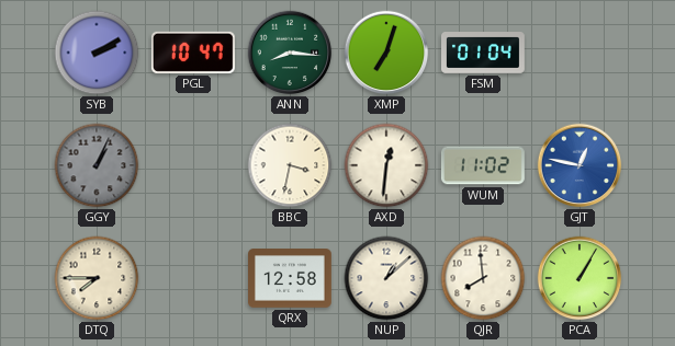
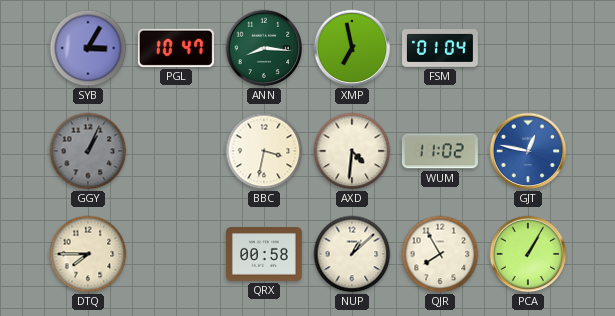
SYB: 2:10 -> 3:05 (88, 48)
XMP: 7:03 -> 6:58 (352, 48)
AXD: 12:31 -> 4:31 (352, 151)
QRX: 12:58 -> 00:58 (265, 254)
QJR: 7:59 -> 7:55 (440, 254)
